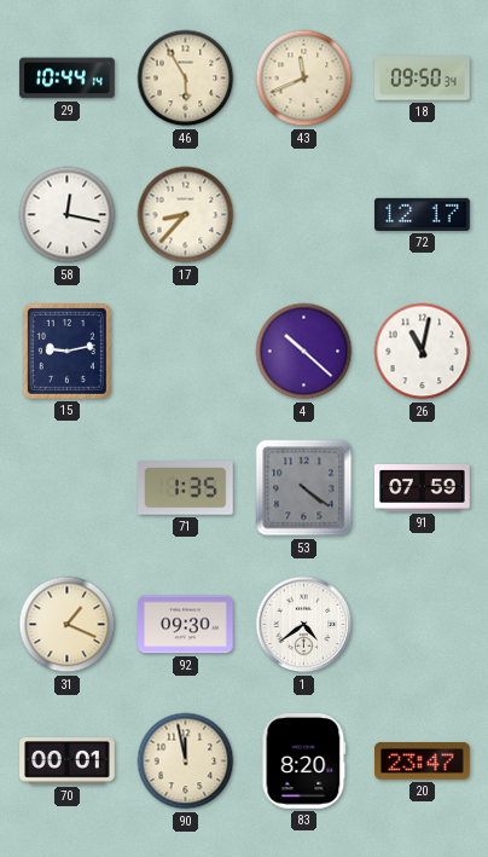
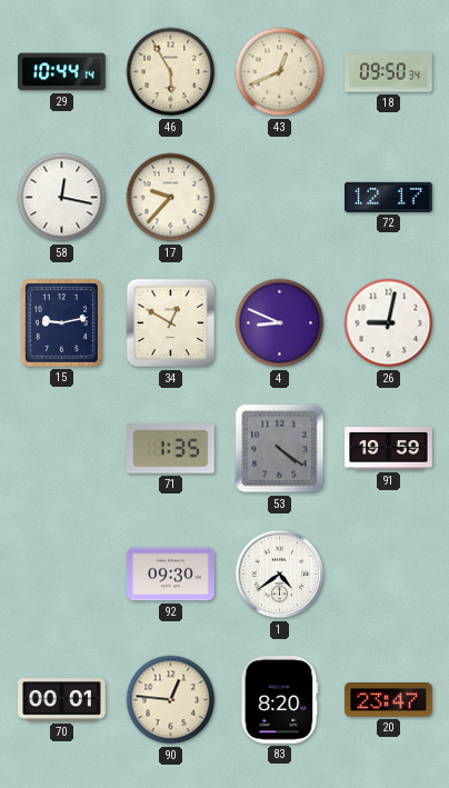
43: 11:41 -> 12:41 (280, 72)
17: 8:37 -> 9:37 (171, 198)
34: none -> 12:50 (171, 323)
4: 10:22 -> 8:49 (280, 323)
26: 11:02 -> 9:02 (389, 323)
91: 07:59 -> 19:59 (389, 449)
31: 1:19 -> none (68, 625)
90: 11:58 -> 12:46 (171, 700)
